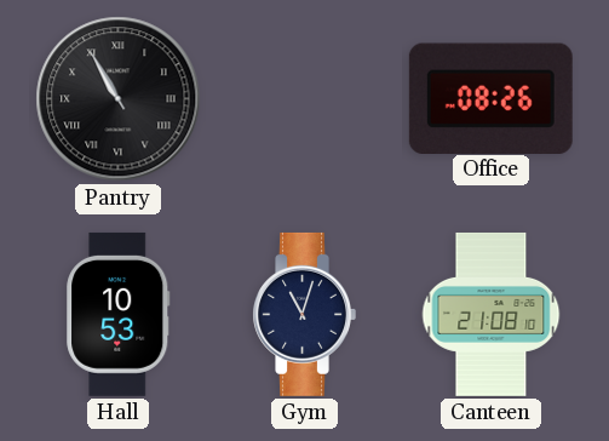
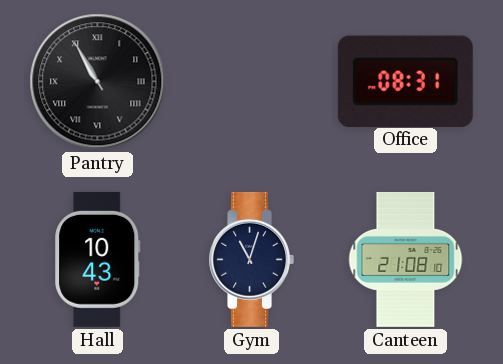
Office: 08:26 -> 08:31 (405, 81)
Hall: 10:53 -> 10:43 (98, 259)
